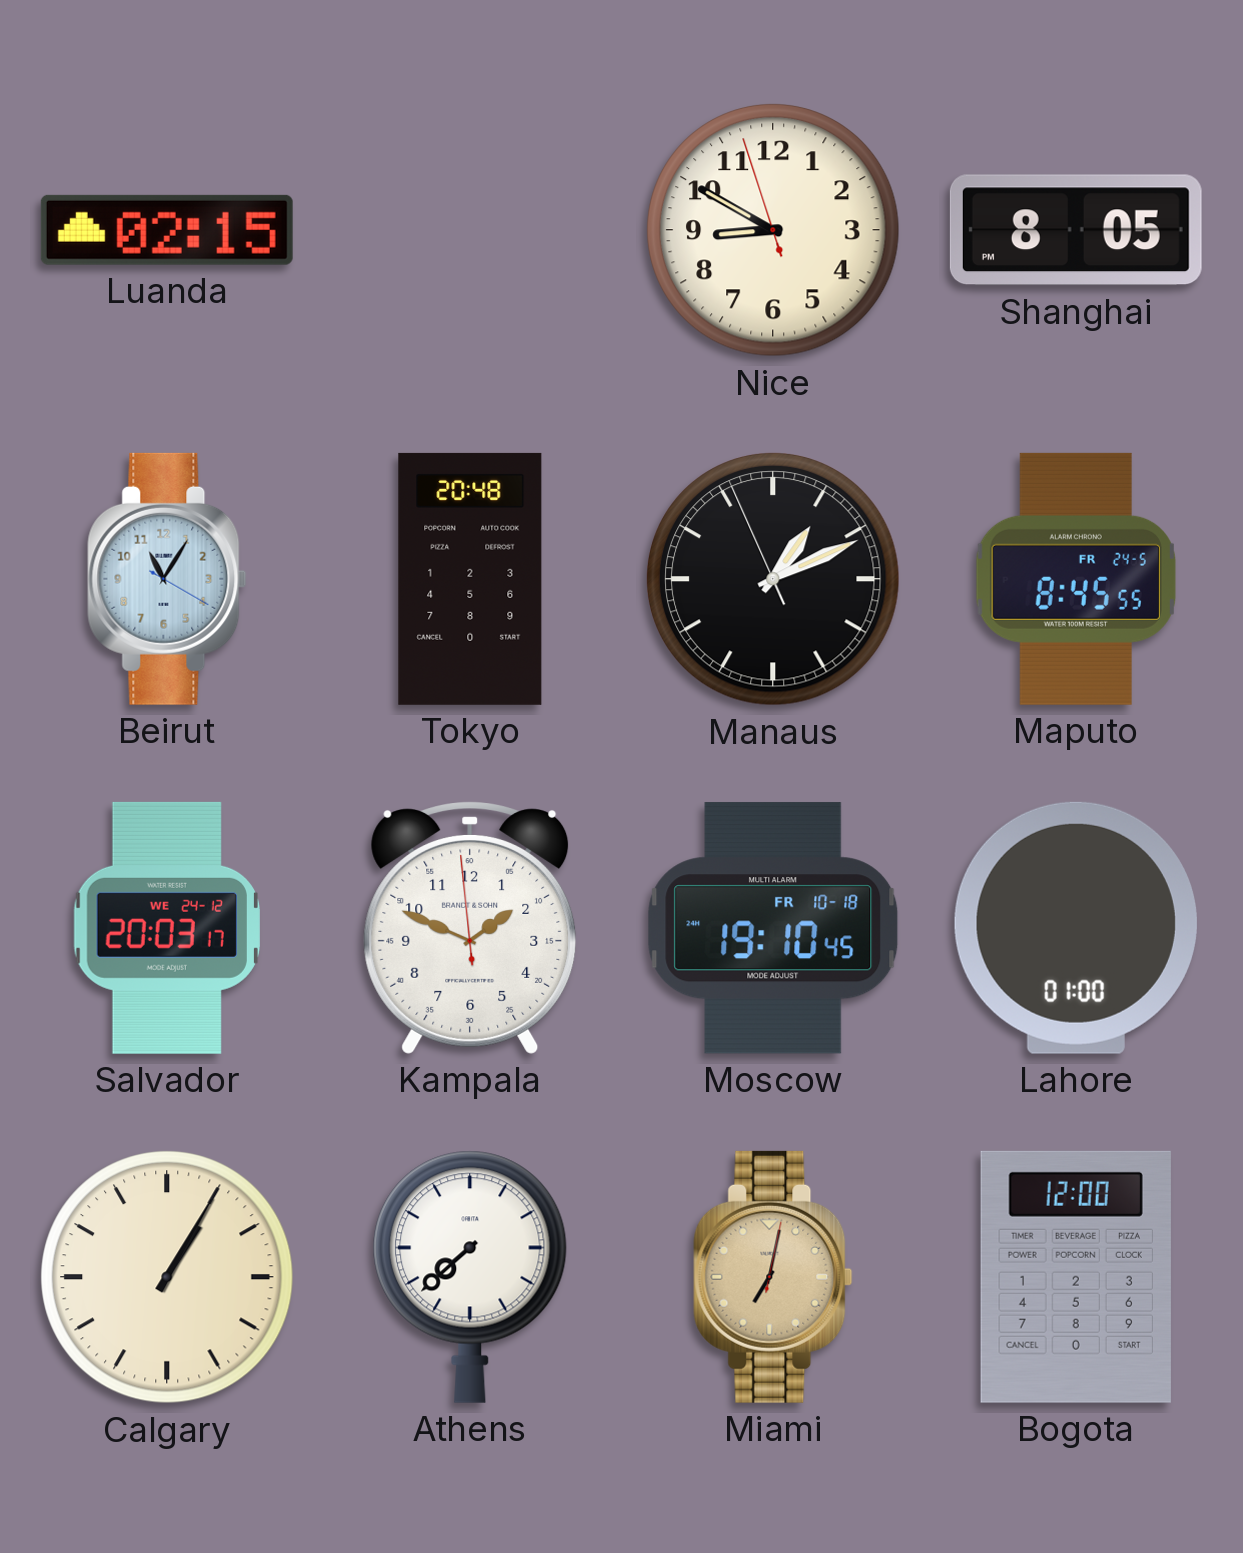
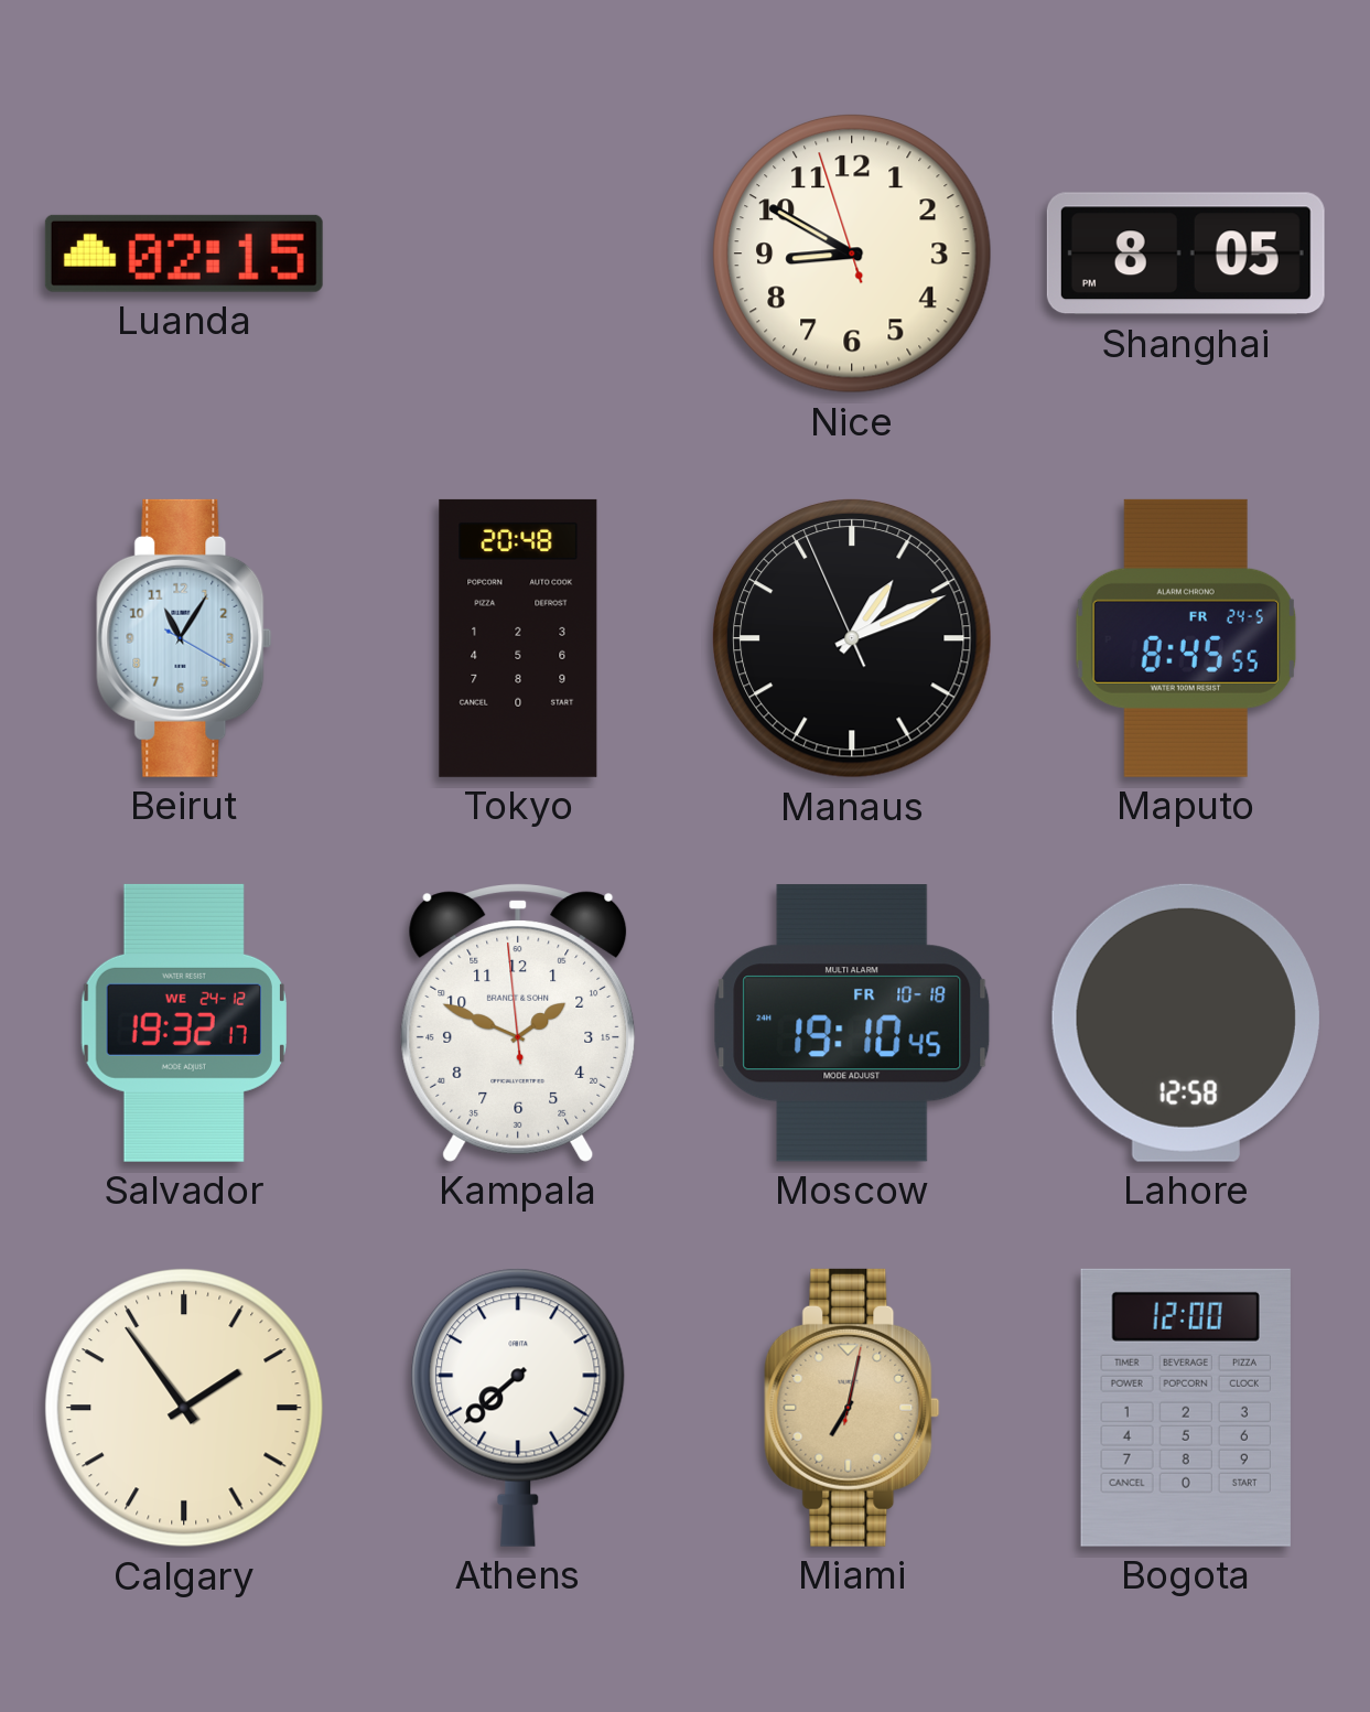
Salvador: 20:03 -> 19:32 (184, 1023)
Lahore: 01:00 -> 12:58 (1186, 1023)
Calgary: 1:05 -> 1:54 (185, 1409)
